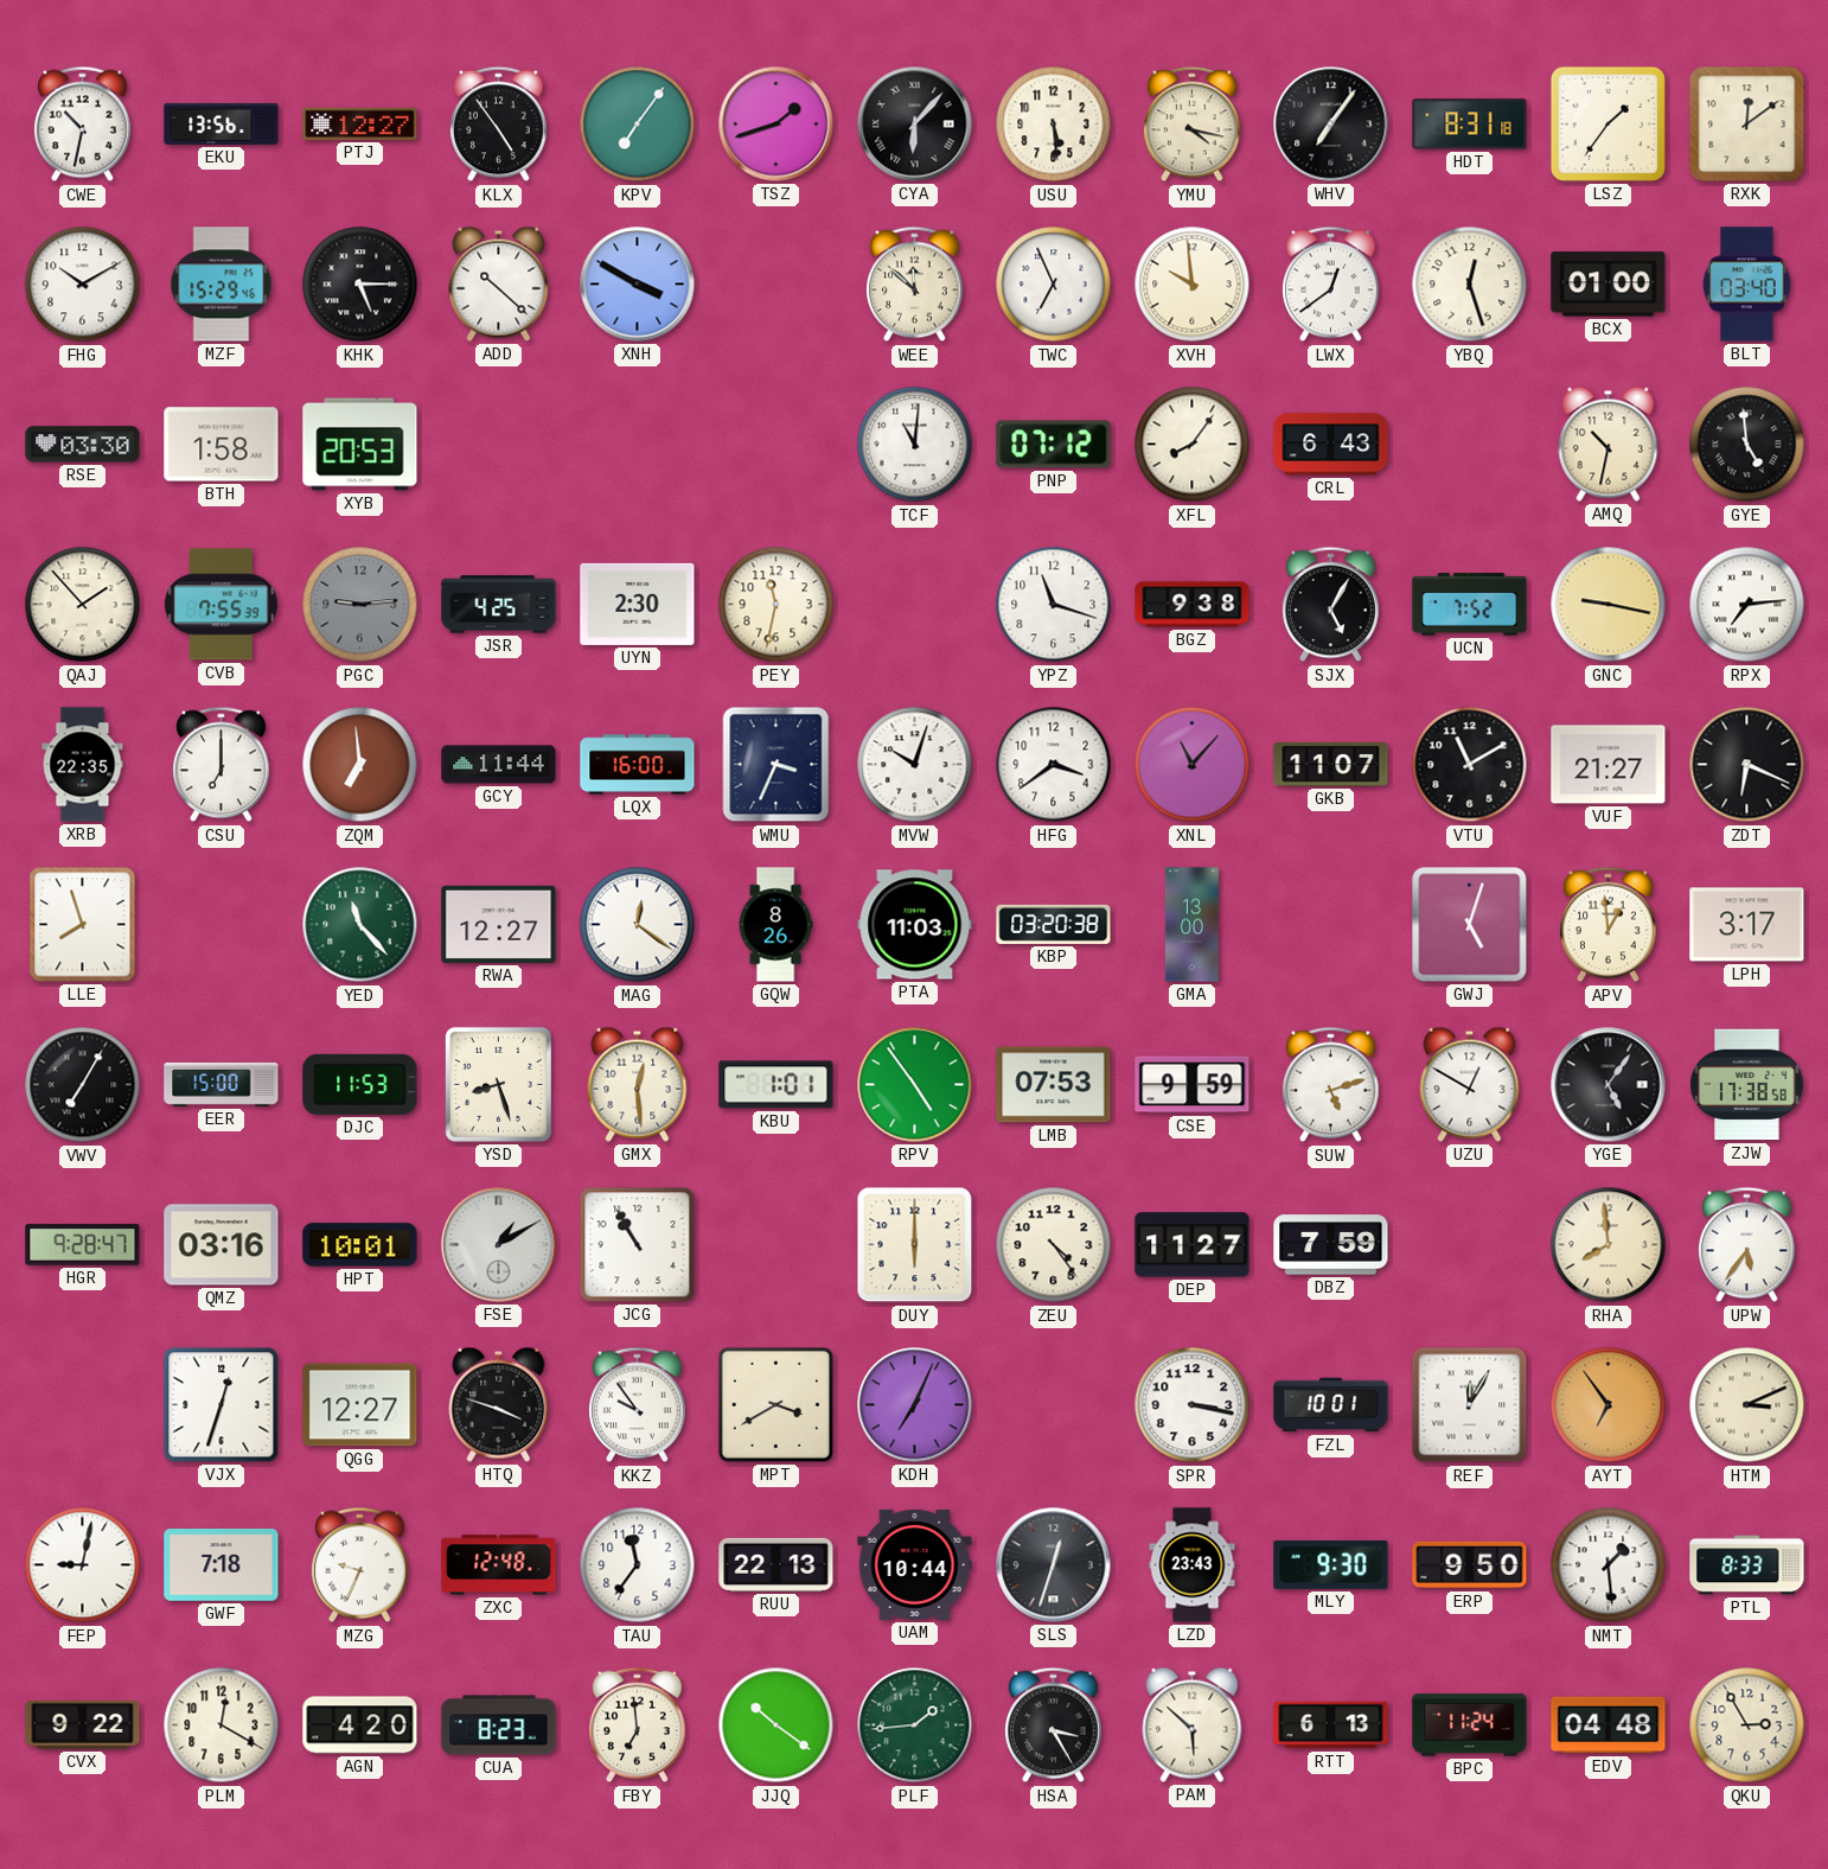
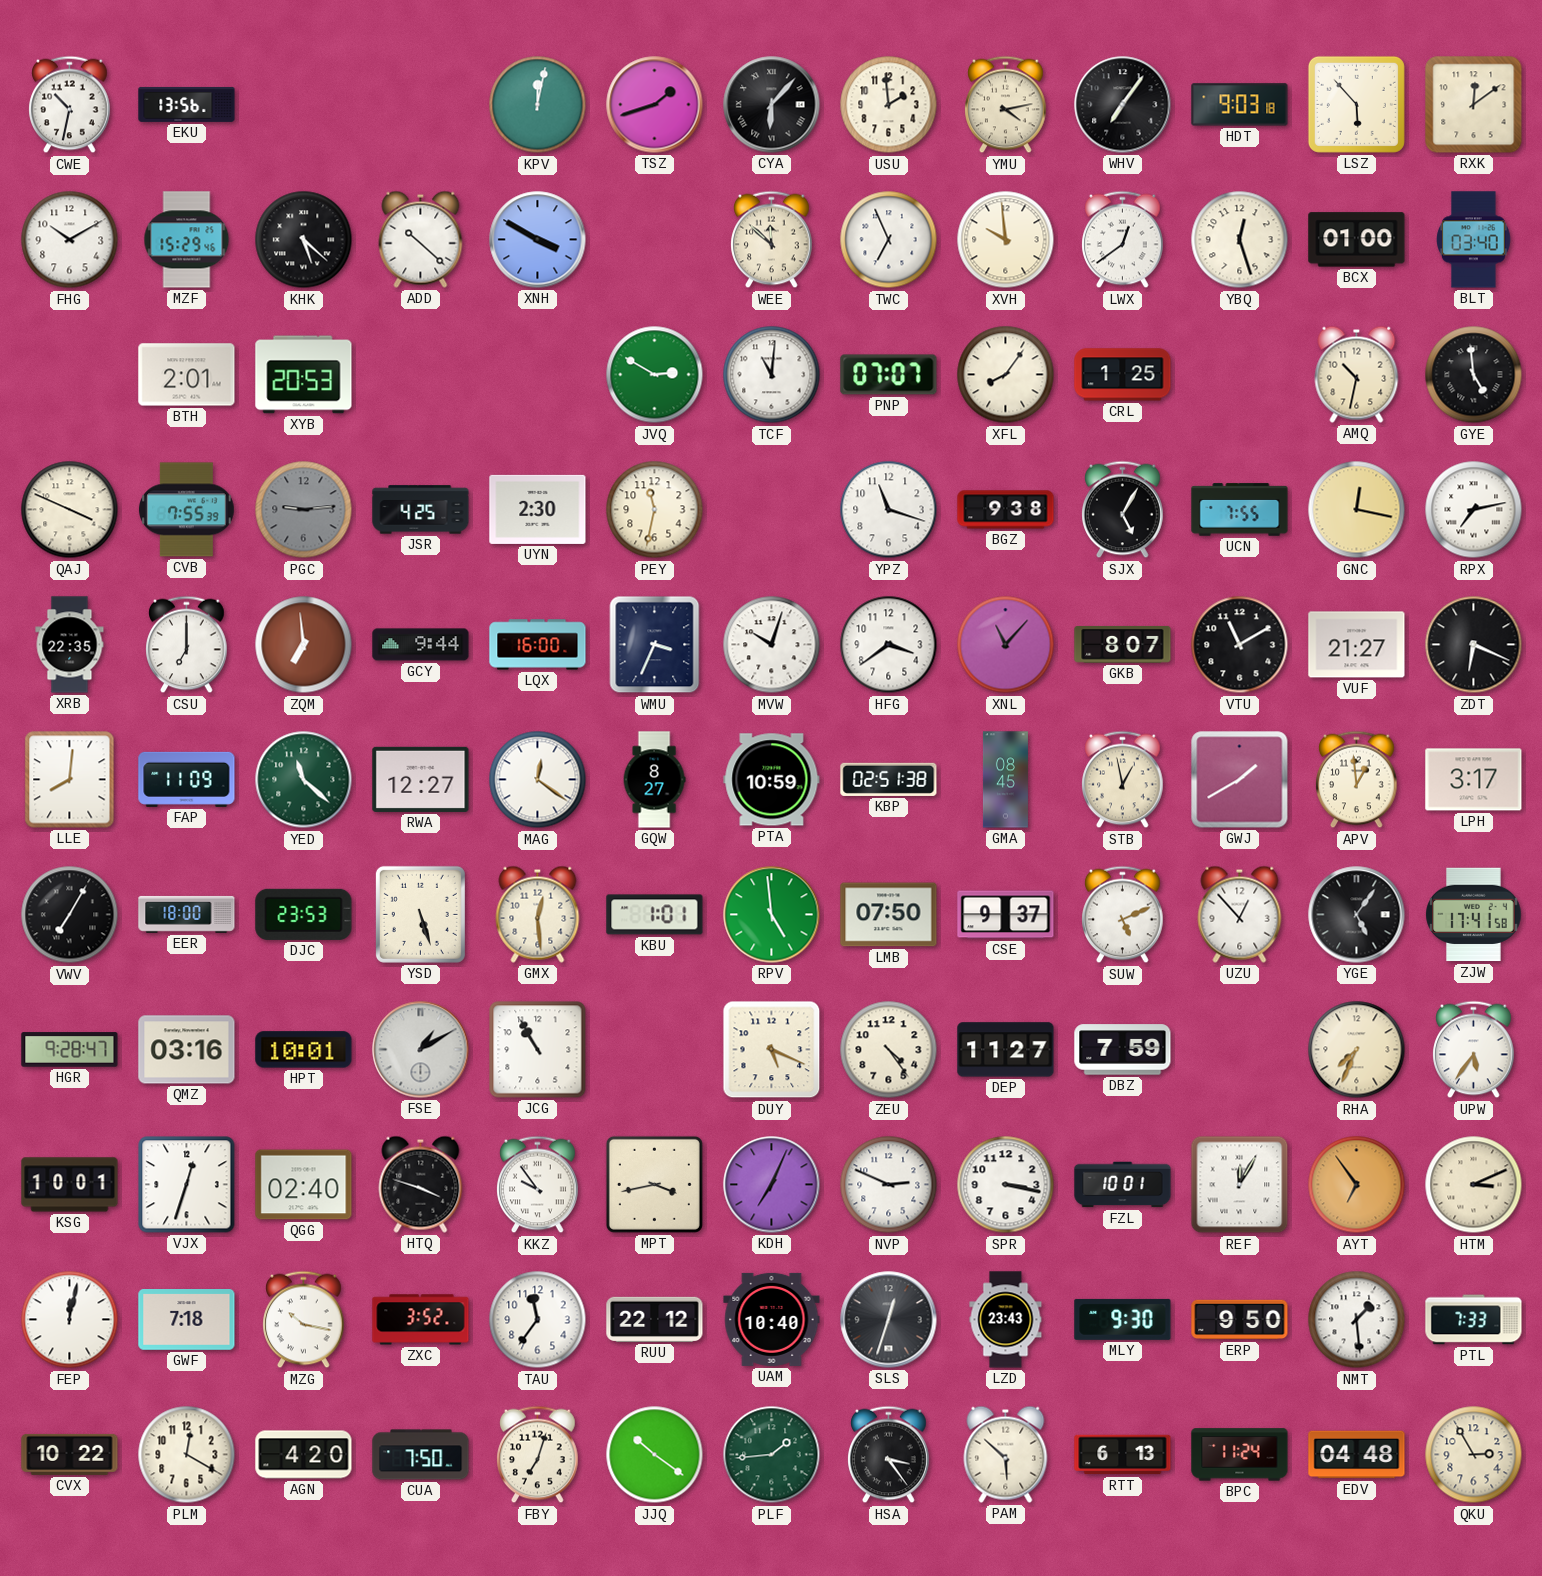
PTJ: 12:27 -> none (360, 123)
KLX: 4:54 -> none (499, 125)
KPV: 7:06 -> 12:02 (538, 105)
USU: 5:29 -> 1:59 (889, 105)
YMU: 4:17 -> 4:13 (1006, 105)
HDT: 8:31 -> 9:03 (1240, 105)
LSZ: 1:36 -> 5:53 (1356, 104)
KHK: 5:15 -> 5:22 (304, 240)
RSE: 03:30 -> none (83, 445)
BTH: 1:58 -> 2:01 (187, 375)
JVQ: none -> 2:50 (655, 375)
PNP: 07:12 -> 07:07 (889, 375)
CRL: 6:43 -> 1:25 (1123, 375)
QAJ: 1:53 -> 3:49 (70, 510)
UCN: 7:52 -> 7:55 (1240, 510)
GNC: 9:17 -> 12:17 (1357, 510)
RPX: 7:14 -> 7:13 (1474, 510)
GCY: 11:44 -> 9:44 (421, 645)
GKB: 11:07 -> 8:07 (1123, 645)
LLE: 7:57 -> 8:01 (70, 780)
FAP: none -> 11:09 (187, 779)
YED: 11:23 -> 11:22 (304, 780)
GQW: 8:26 -> 8:27 (654, 780)
PTA: 11:03 -> 10:59 (772, 780)
KBP: 03:20 -> 02:51 (889, 779)
GMA: 13:00 -> 08:45 (1005, 780)
STB: none -> 12:58 (1123, 780)
GWJ: 5:03 -> 1:40 (1240, 780)
EER: 15:00 -> 18:00 (187, 914)
DJC: 11:53 -> 23:53 (304, 914)
YSD: 8:27 -> 5:27 (420, 914)
RPV: 4:54 -> 4:59 (772, 915)
LMB: 07:53 -> 07:50 (889, 915)
CSE: 9:59 -> 9:37 (1006, 915)
SUW: 5:12 -> 5:11 (1123, 915)
UZU: 12:50 -> 12:53 (1240, 914)
ZJW: 17:38 -> 17:41 (1474, 915)
DUY: 6:00 -> 5:19 (772, 1050)
RHA: 7:59 -> 7:34 (1357, 1050)
KSG: none -> 10:01 (70, 1185)
QGG: 12:27 -> 02:40 (304, 1185)
MPT: 3:40 -> 3:43 (654, 1184)
NVP: none -> 2:49 (889, 1185)
FEP: 9:02 -> 12:02 (70, 1320)
MZG: 9:34 -> 10:17 (304, 1320)
ZXC: 12:48 -> 3:52 (421, 1320)
RUU: 22:13 -> 22:12 (655, 1319)
UAM: 10:44 -> 10:40 (772, 1319)
PTL: 8:33 -> 7:33 (1474, 1320)
CVX: 9:22 -> 10:22 (70, 1454)
CUA: 8:23 -> 7:50 (421, 1455)
FBY: 6:59 -> 7:03 (538, 1455)
HSA: 3:25 -> 3:24 (889, 1455)
